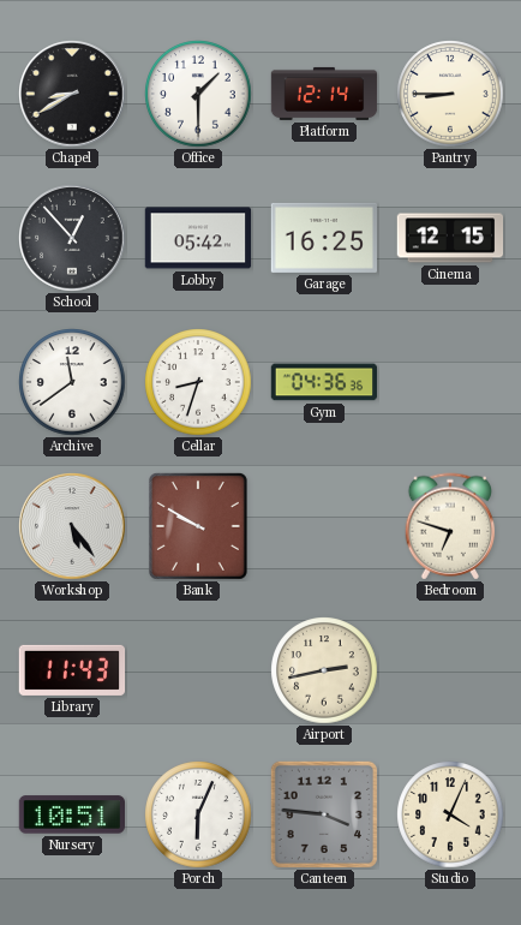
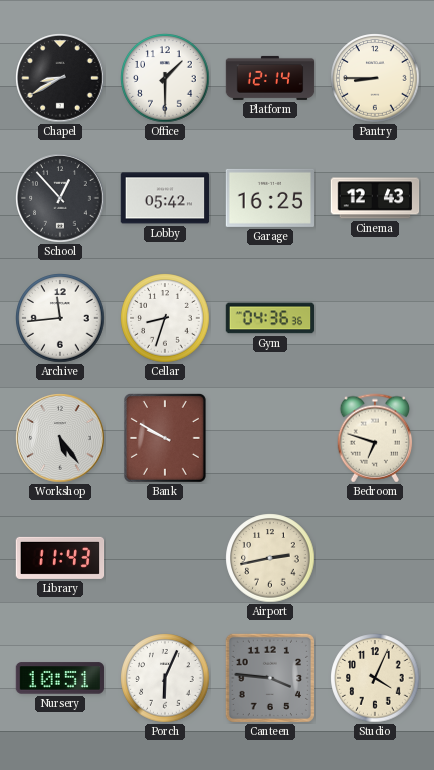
Cinema: 12:15 -> 12:43 (375, 198)
Archive: 11:39 -> 11:44 (60, 318)
